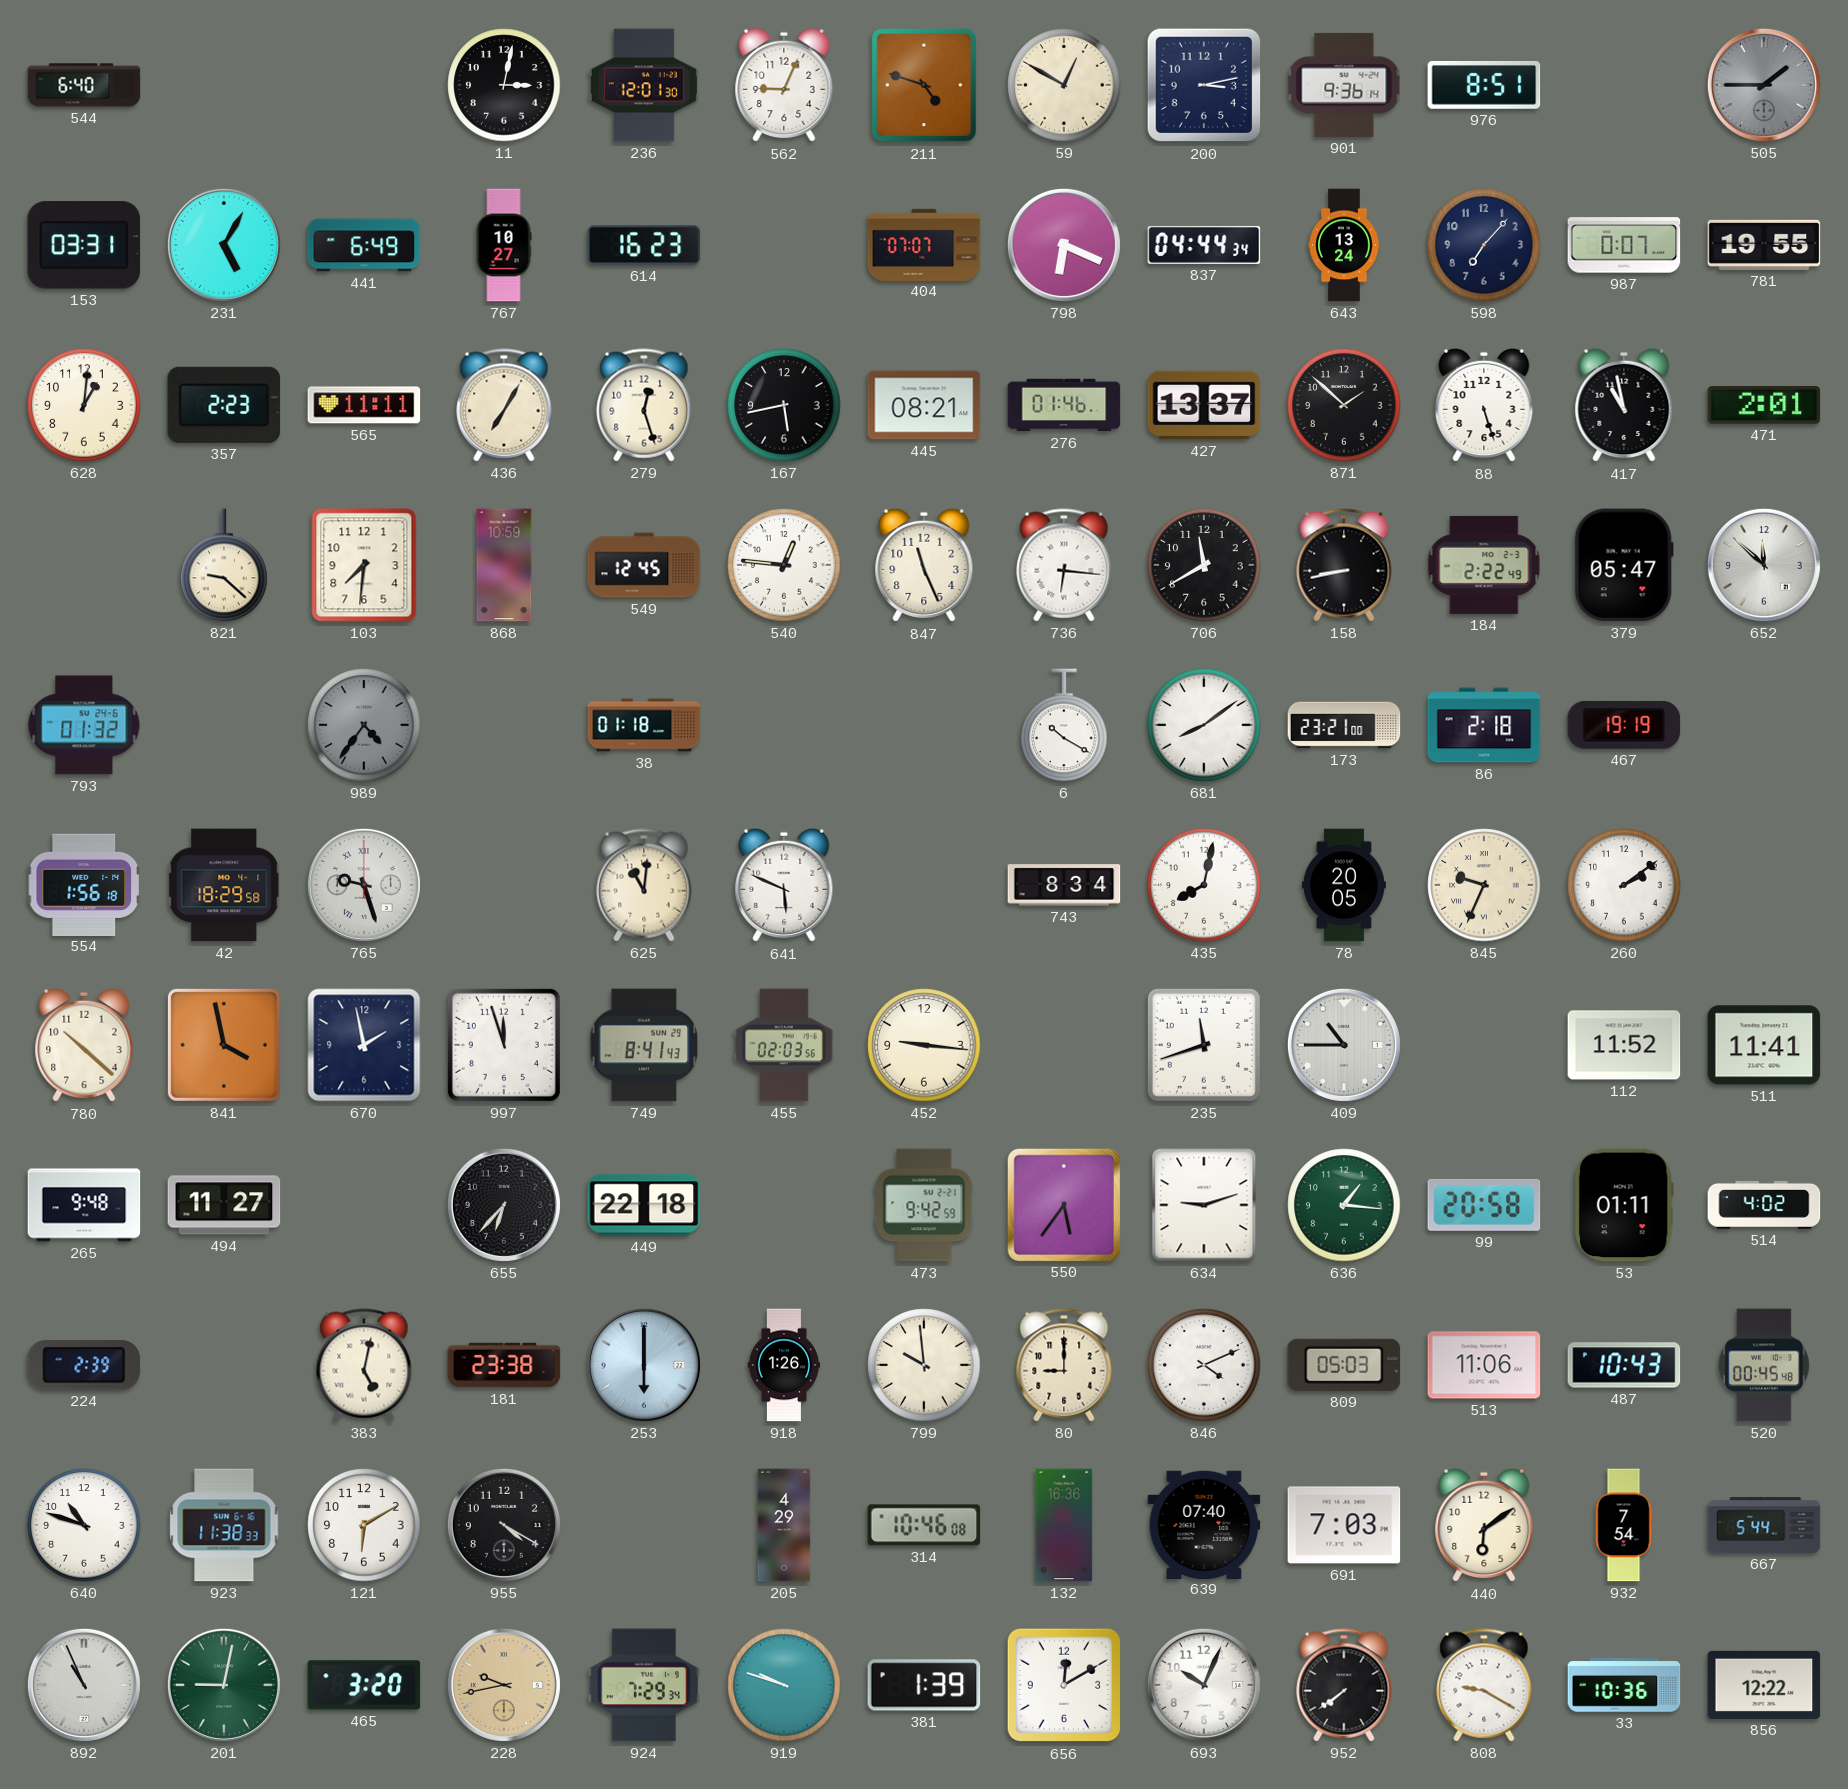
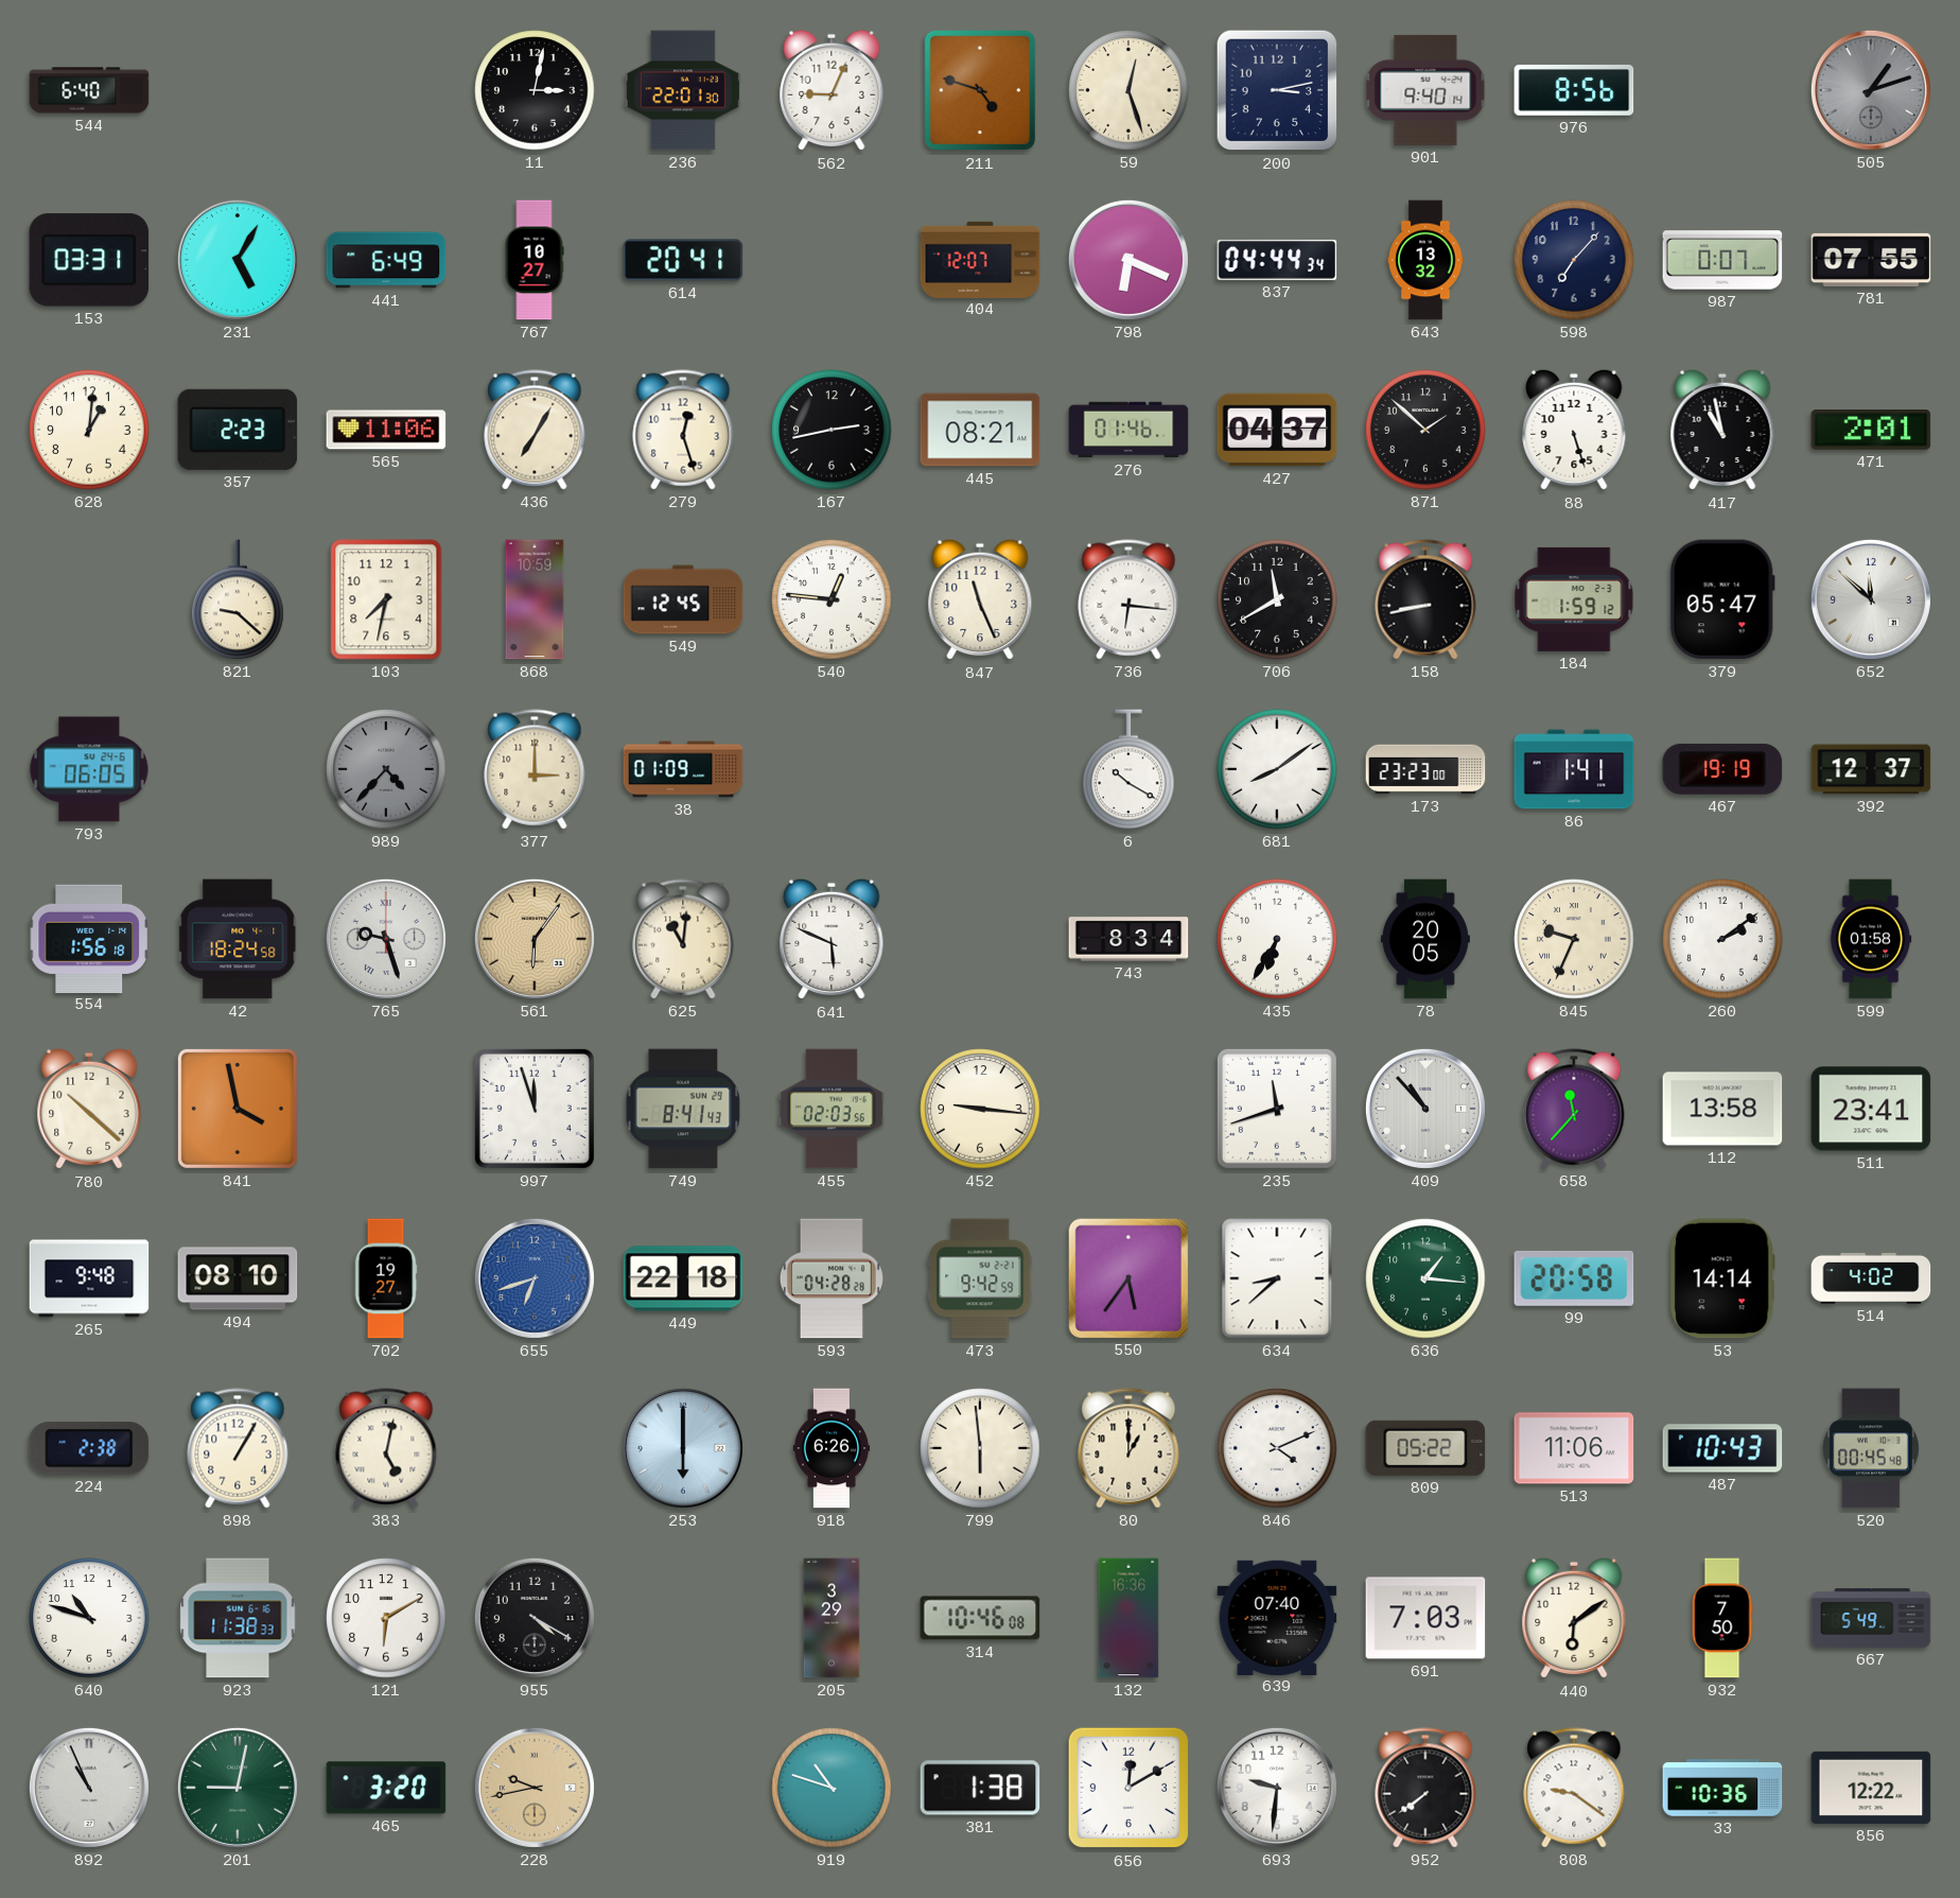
236: 12:01 -> 22:01 (683, 90)
59: 12:50 -> 12:27 (1128, 90)
901: 9:36 -> 9:40 (1425, 90)
976: 8:51 -> 8:56 (1574, 90)
505: 1:45 -> 1:12 (1871, 90)
614: 16:23 -> 20:41 (683, 260)
404: 07:07 -> 12:07 (980, 259)
643: 13:24 -> 13:32 (1425, 260)
781: 19:55 -> 07:55 (1871, 260)
565: 11:11 -> 11:06 (386, 430)
167: 5:43 -> 2:43 (832, 430)
427: 13:37 -> 04:37 (1277, 430)
103: 7:31 -> 7:32 (386, 599)
184: 2:22 -> 1:59 (1574, 599)
793: 01:32 -> 06:05 (89, 769)
989: 4:36 -> 4:37 (386, 769)
377: none -> 3:00 (535, 769)
38: 01:18 -> 01:09 (683, 769)
173: 23:21 -> 23:23 (1425, 769)
86: 2:18 -> 1:41 (1574, 769)
392: none -> 12:37 (1871, 769)
42: 18:29 -> 18:24 (239, 939)
561: none -> 6:06 (535, 939)
435: 8:02 -> 6:35 (1277, 939)
599: none -> 01:58 (1871, 939)
670: 1:58 -> none (364, 1045)
409: 10:45 -> 10:53 (1425, 1109)
658: none -> 11:37 (1574, 1109)
112: 11:52 -> 13:58 (1722, 1109)
511: 11:41 -> 23:41 (1871, 1109)
494: 11:27 -> 08:10 (238, 1278)
702: none -> 19:27 (386, 1278)
655: 6:37 -> 6:42 (535, 1278)
655 dial: black -> blue (535, 1278)
593: none -> 04:28 (832, 1278)
634: 9:12 -> 8:38 (1277, 1278)
53: 01:11 -> 14:14 (1722, 1278)
224: 2:39 -> 2:38 (89, 1448)
898: none -> 1:05 (238, 1448)
181: 23:38 -> none (504, 1365)
918: 1:26 -> 6:26 (832, 1448)
799: 9:59 -> 5:59 (980, 1448)
80: 9:00 -> 1:00 (1128, 1448)
809: 05:03 -> 05:22 (1425, 1448)
205: 4:29 -> 3:29 (832, 1618)
932: 7:54 -> 7:50 (1722, 1618)
667: 5:44 -> 5:49 (1871, 1618)
924: 7:29 -> none (644, 1685)
919: 9:48 -> 10:48 (832, 1788)
381: 1:39 -> 1:38 (980, 1788)
693: 10:04 -> 9:31 (1277, 1788)
808: 9:20 -> 9:21 (1574, 1788)
